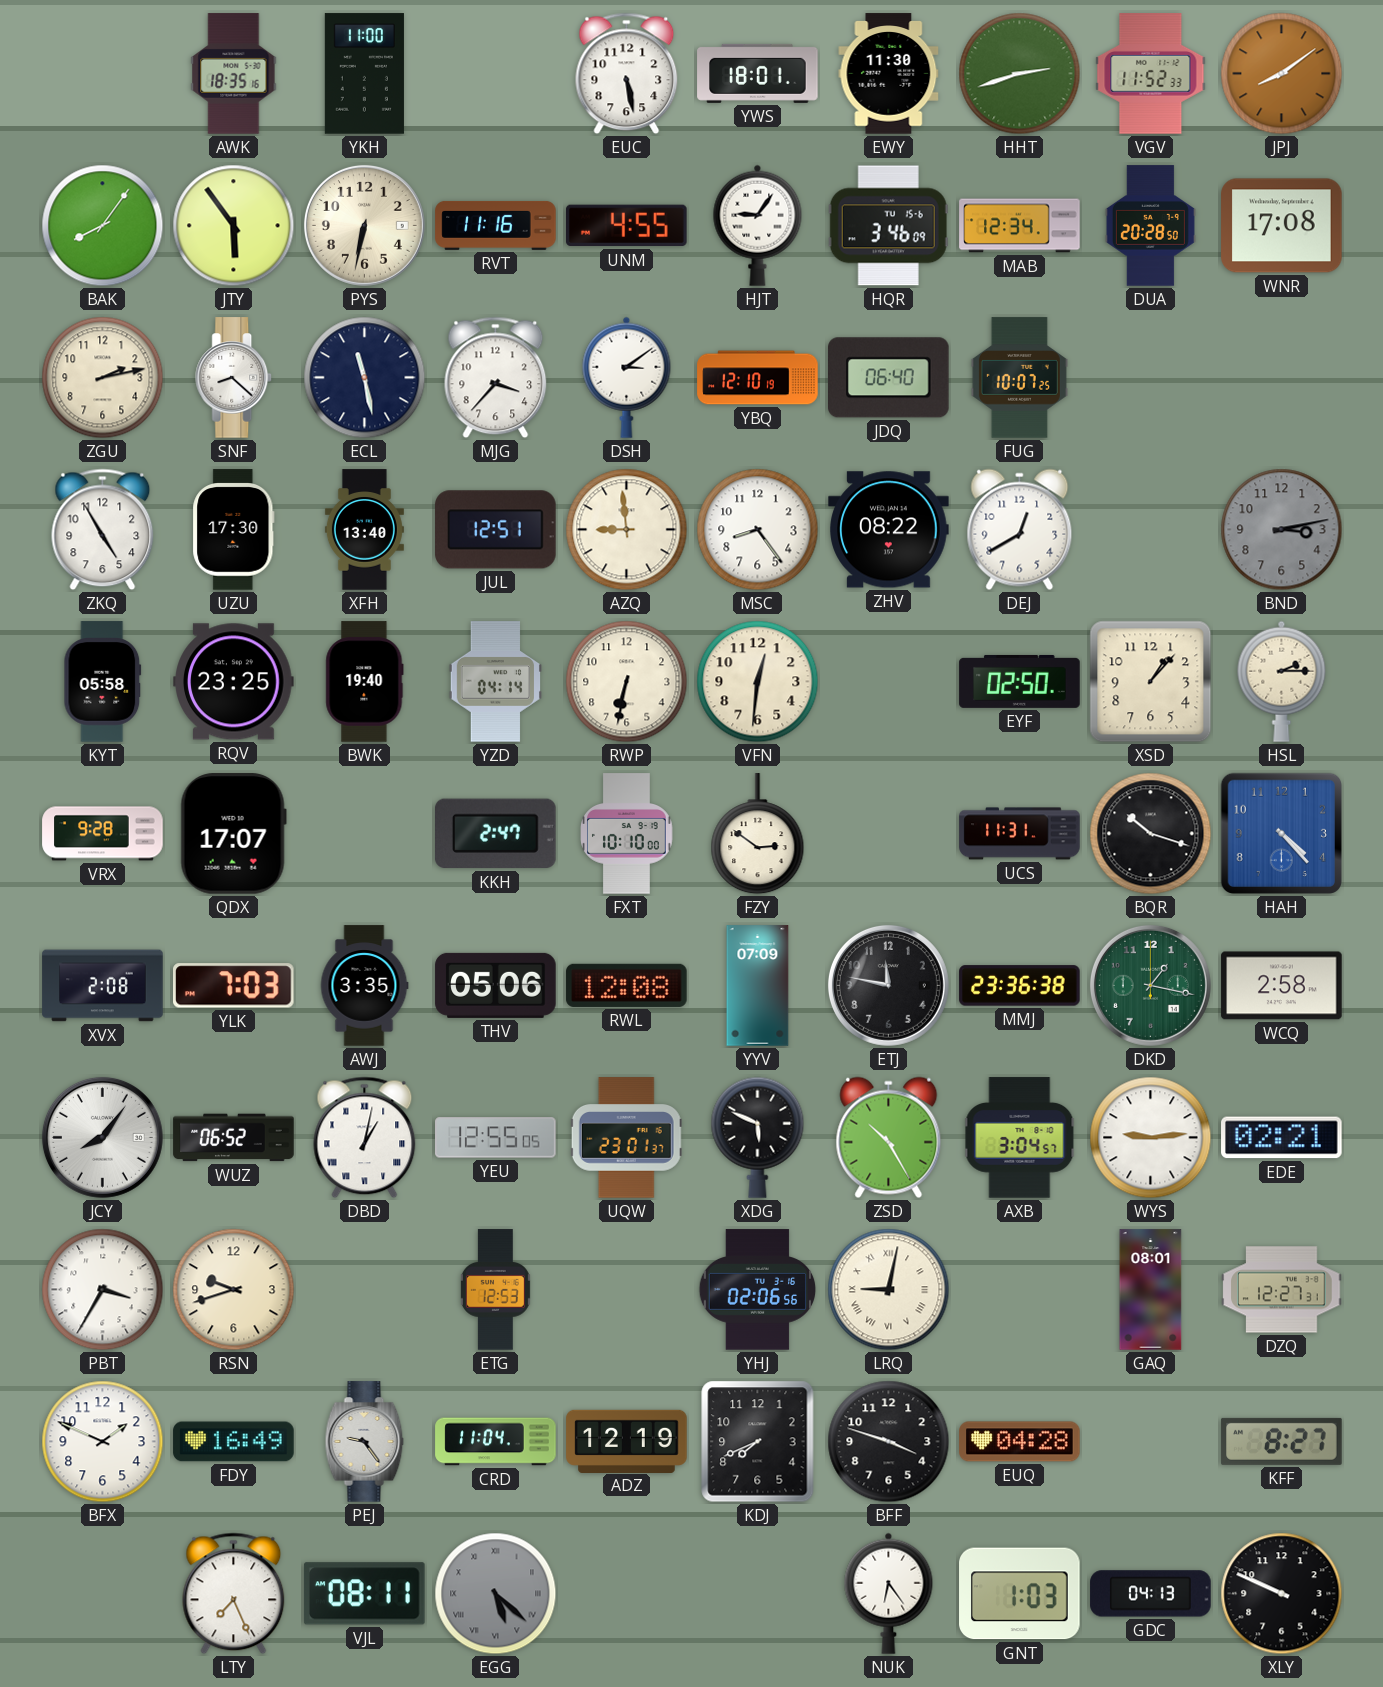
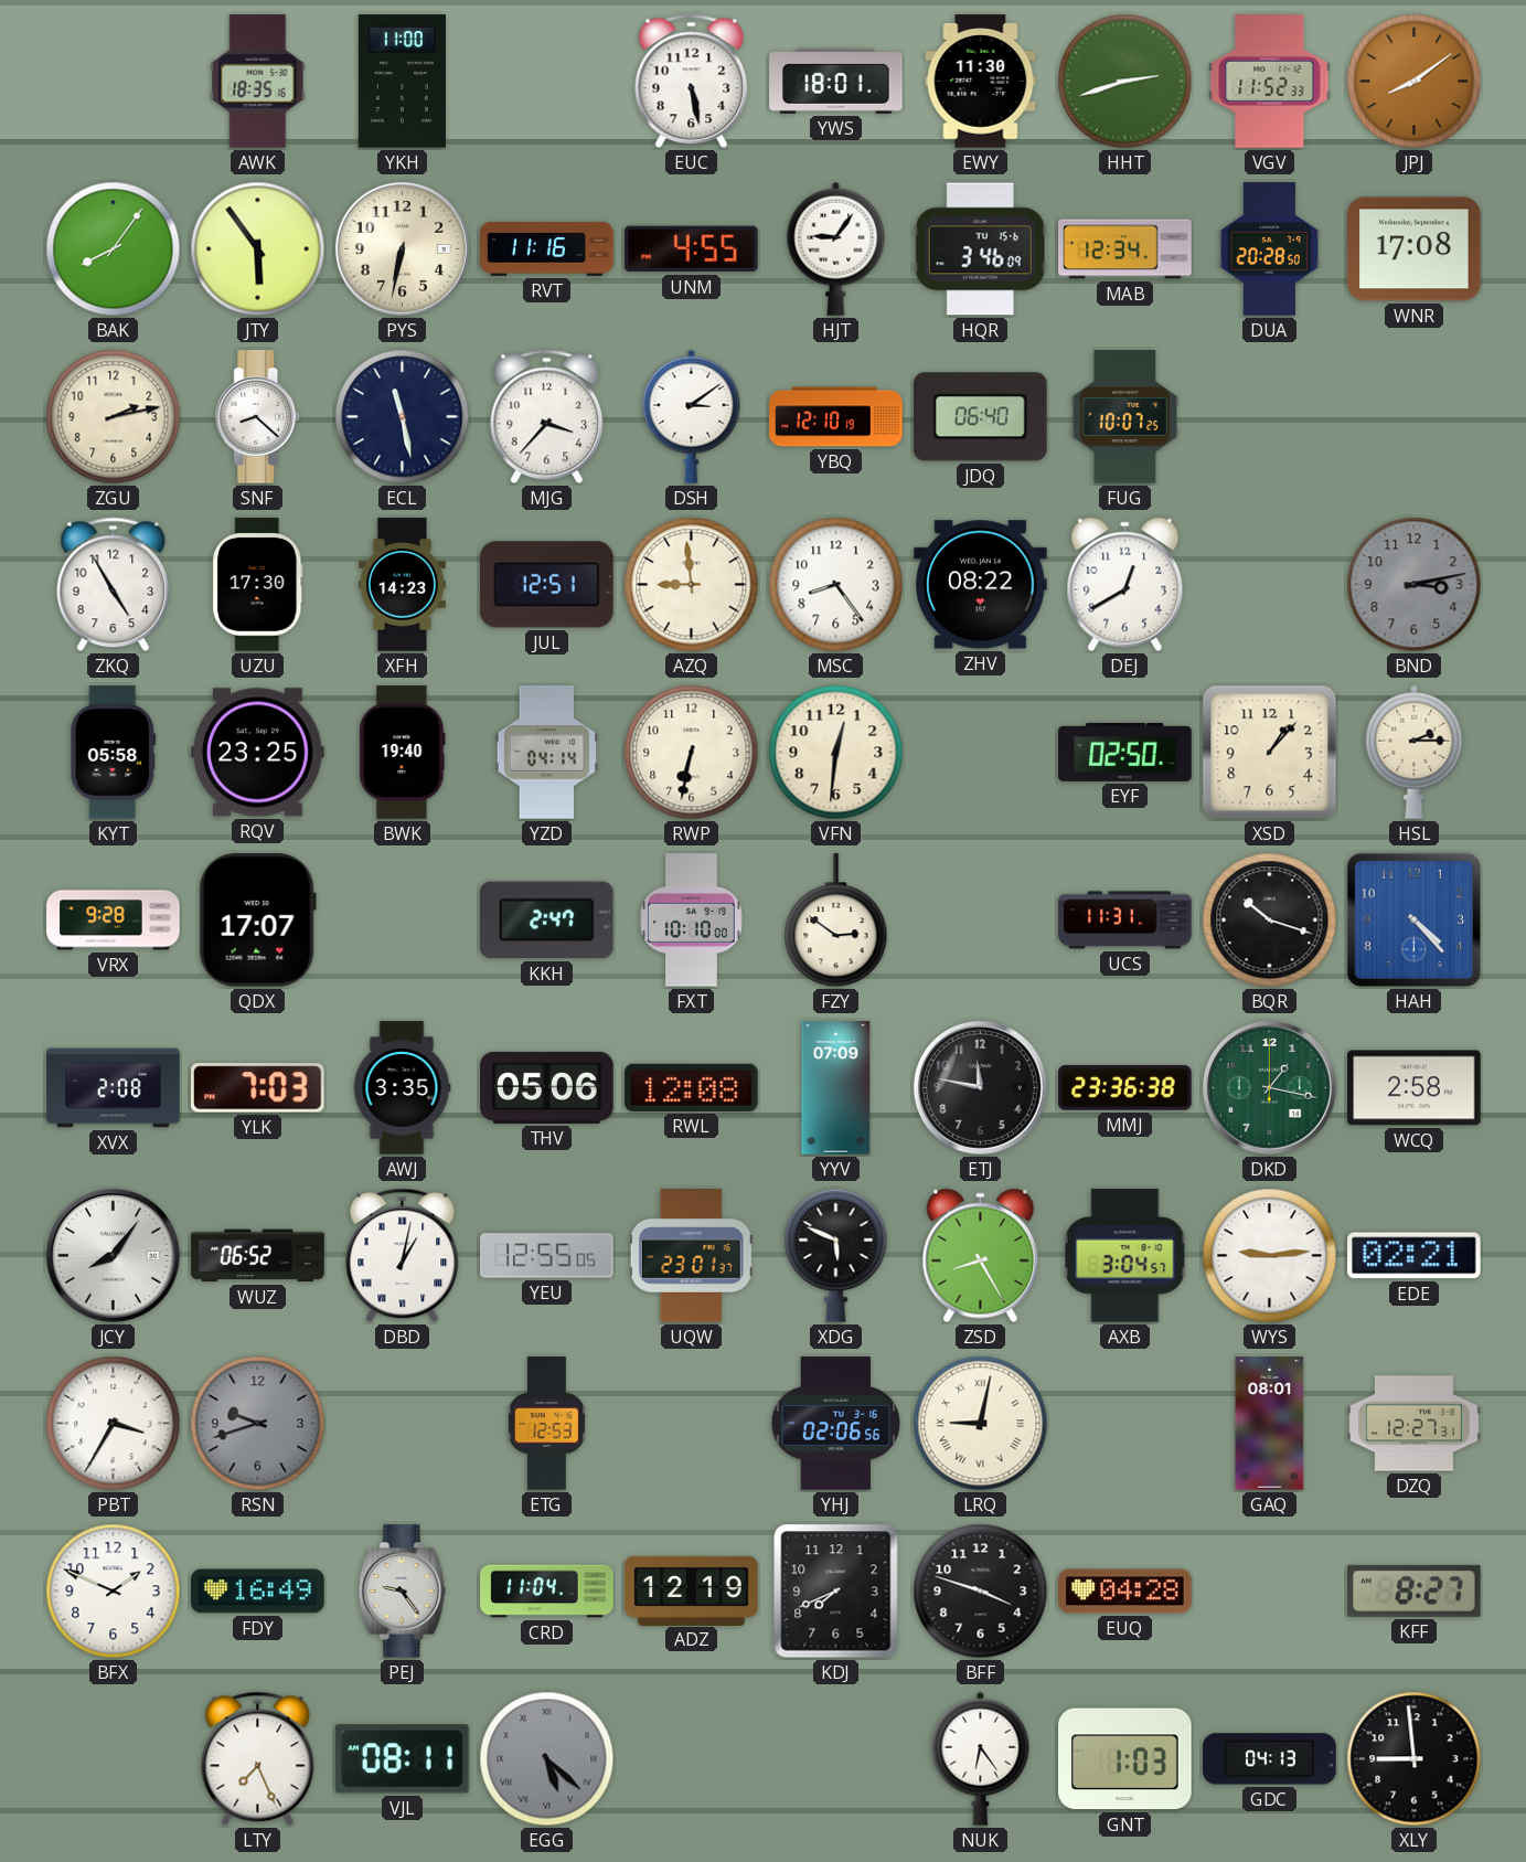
XFH: 13:40 -> 14:23 (402, 585)
ZSD: 10:25 -> 8:25 (981, 1256)
RSN dial: cream -> grey (258, 1424)
XLY: 9:49 -> 8:59 (1415, 1759)
